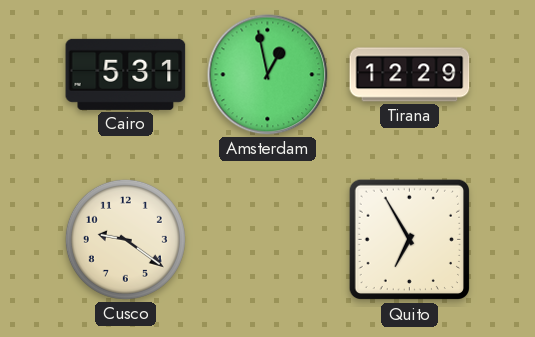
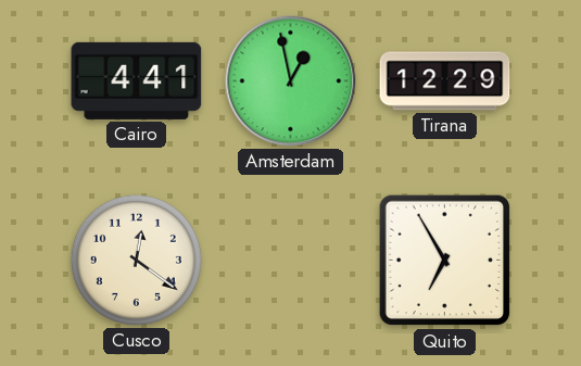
Cairo: 5:31 -> 4:41 (137, 80)
Cusco: 9:21 -> 12:21 (136, 260)
